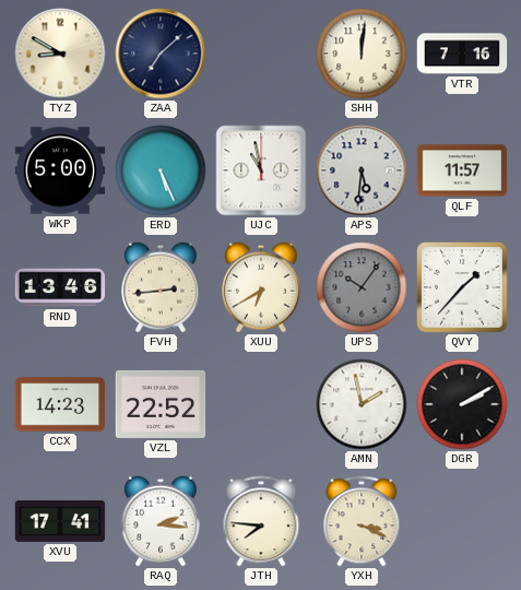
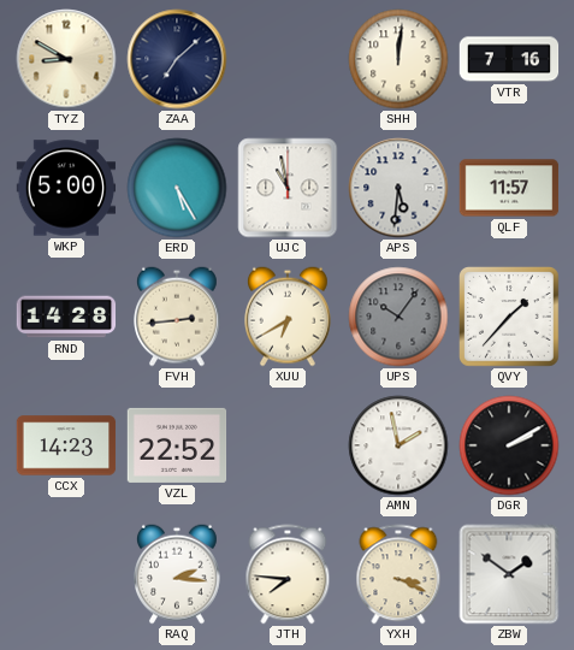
ERD: 5:26 -> 5:25 (177, 188)
RND: 13:46 -> 14:28 (66, 317)
XVU: 17:41 -> none (60, 521)
ZBW: none -> 1:51 (509, 574)
